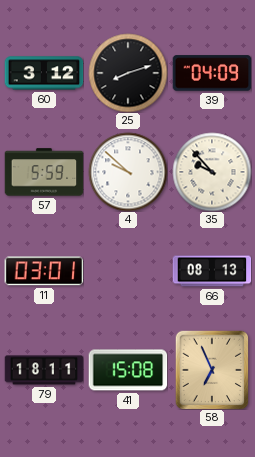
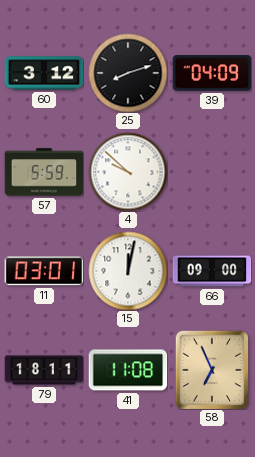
35: 9:53 -> none (212, 172)
15: none -> 12:02 (128, 271)
66: 08:13 -> 09:00 (212, 271)
41: 15:08 -> 11:08 (128, 370)
